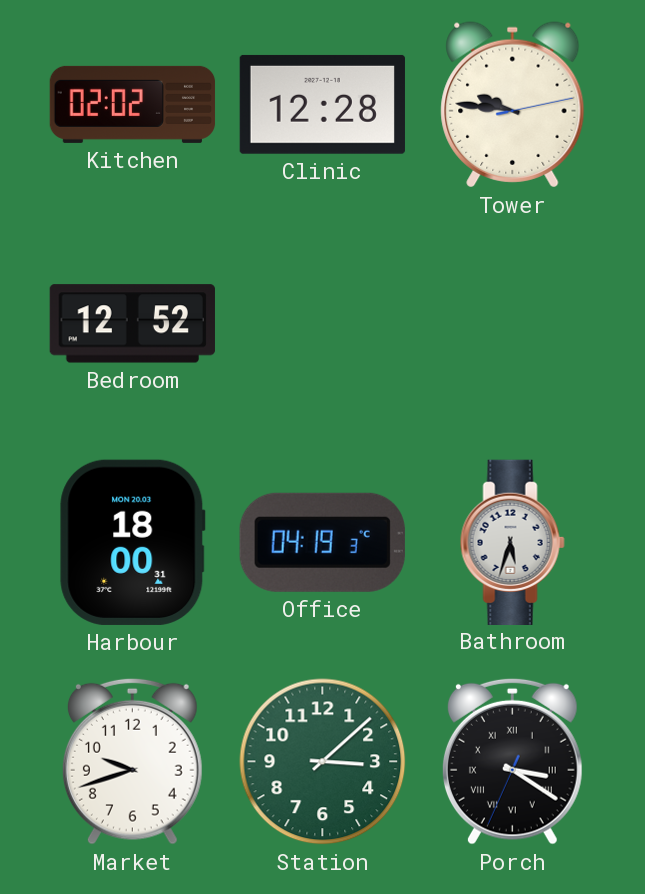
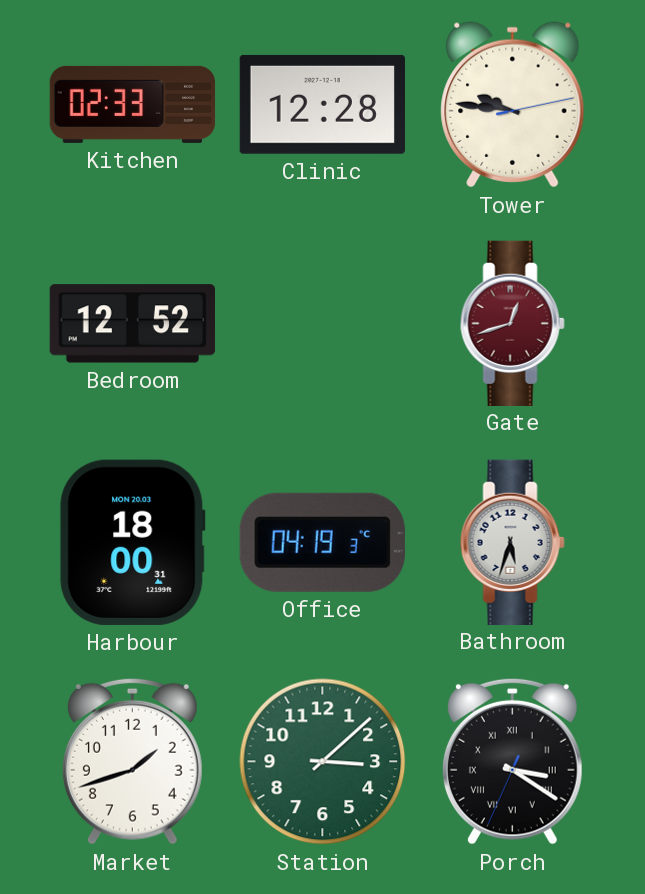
Kitchen: 02:02 -> 02:33 (133, 104)
Gate: none -> 12:42 (512, 323)
Market: 9:42 -> 1:42 (132, 761)
